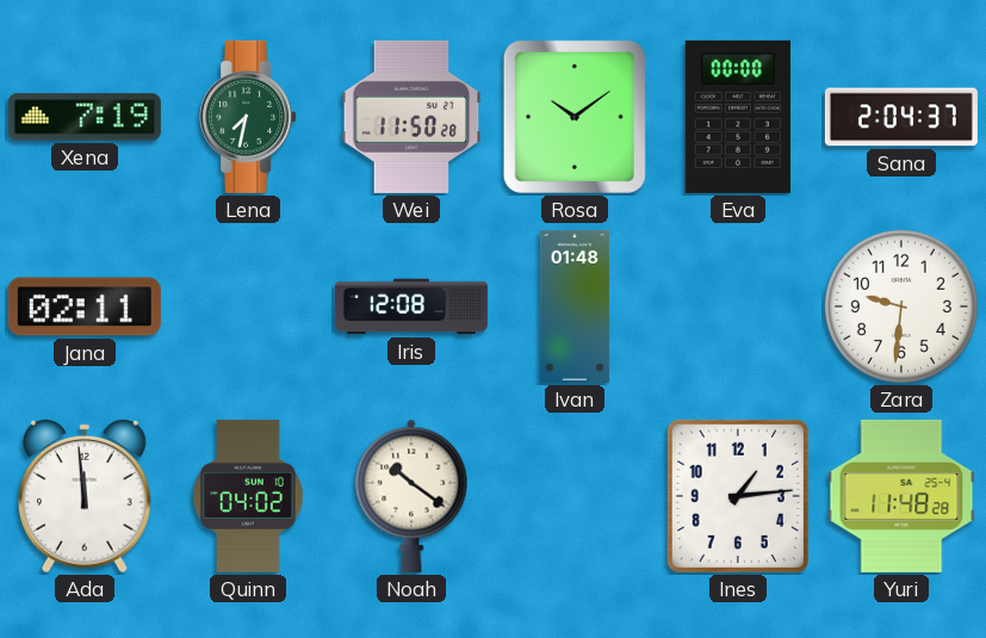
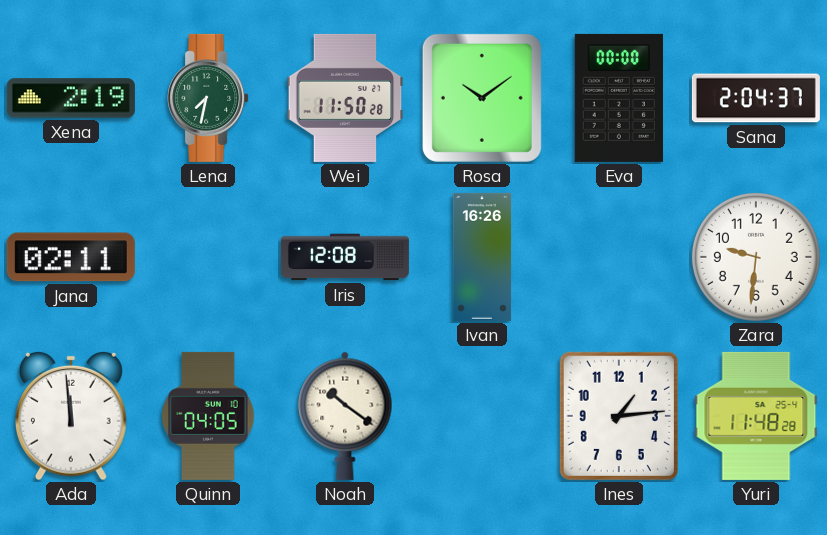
Xena: 7:19 -> 2:19 (71, 98)
Ivan: 01:48 -> 16:26 (482, 257)
Quinn: 04:02 -> 04:05 (208, 416)
